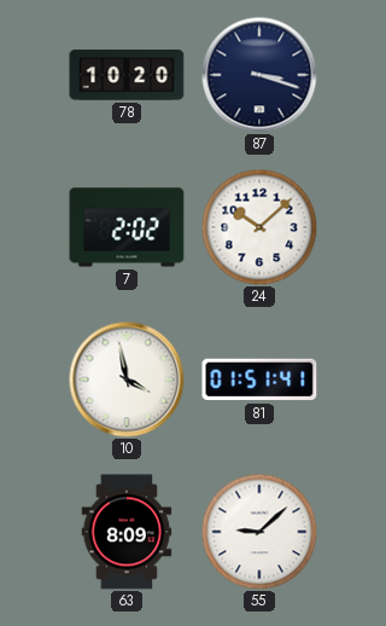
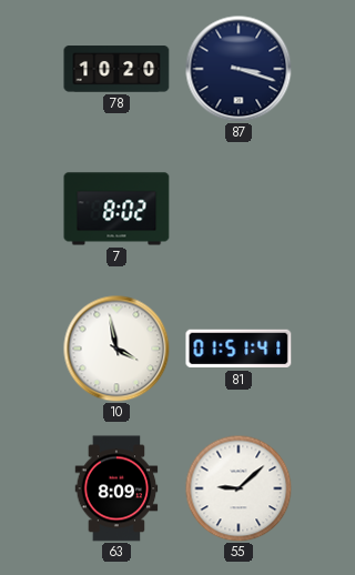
7: 2:02 -> 8:02 (116, 209)
24: 10:08 -> none (259, 227)
